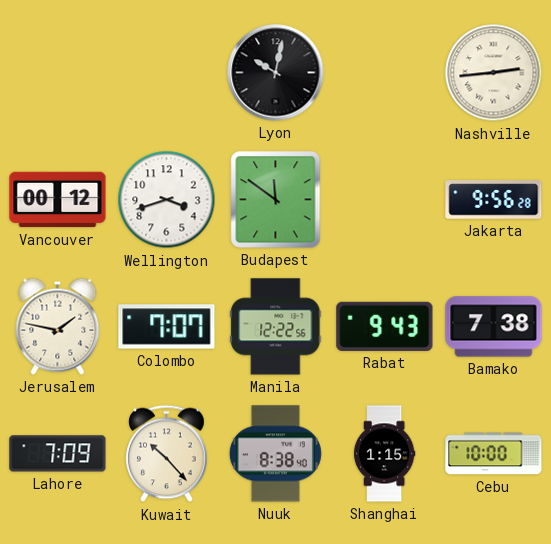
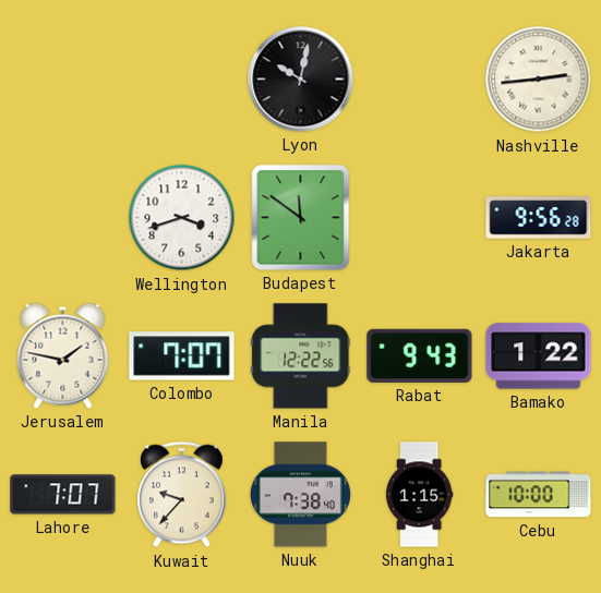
Vancouver: 00:12 -> none (58, 200)
Bamako: 7:38 -> 1:22 (539, 356)
Lahore: 7:09 -> 7:07 (63, 495)
Kuwait: 10:23 -> 9:37 (182, 495)
Nuuk: 8:38 -> 7:38 (300, 495)
